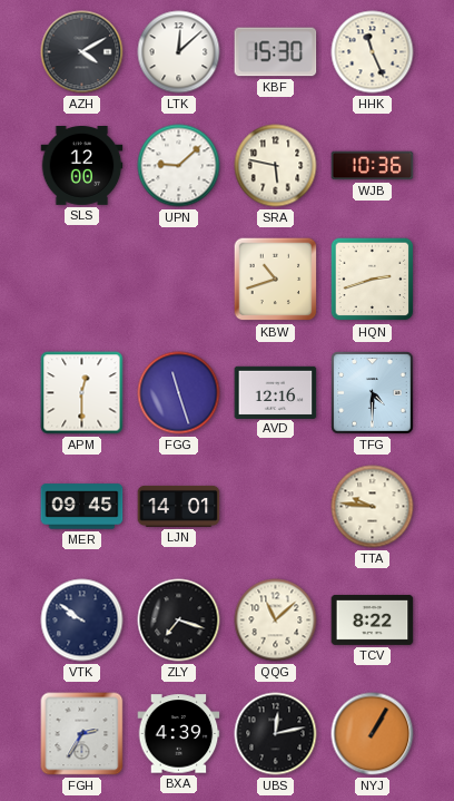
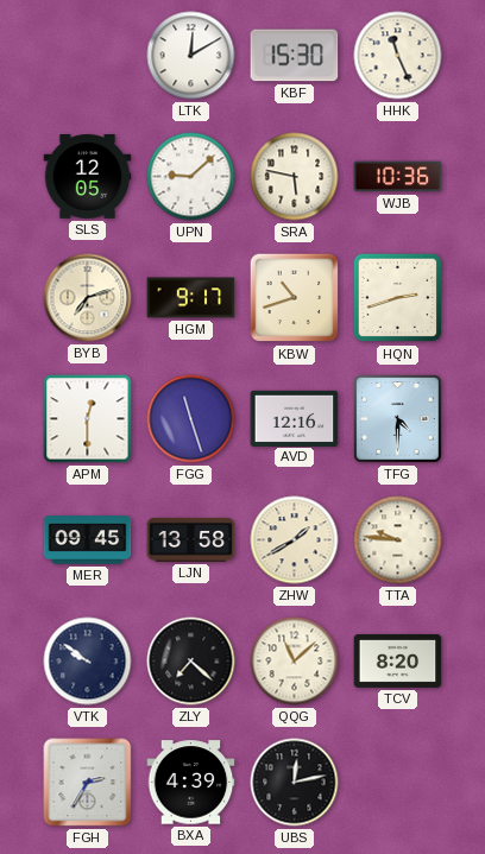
AZH: 4:10 -> none (82, 52)
LTK: 12:08 -> 12:10 (191, 56)
SLS: 12:00 -> 12:05 (88, 177)
BYB: none -> 7:12 (88, 298)
HGM: none -> 9:17 (191, 298)
LJN: 14:01 -> 13:58 (191, 539)
ZHW: none -> 1:40 (295, 540)
ZLY: 7:18 -> 7:22 (191, 662)
TCV: 8:22 -> 8:20 (398, 660)
NYJ: 1:05 -> none (373, 734)
